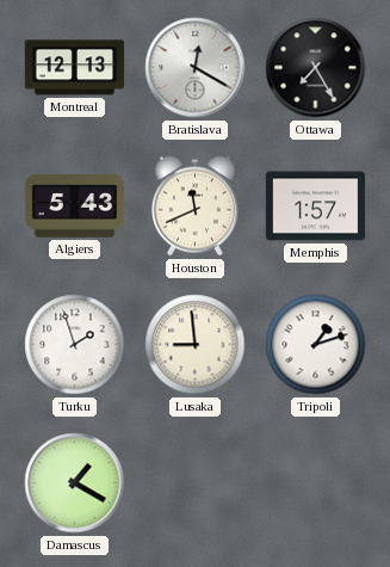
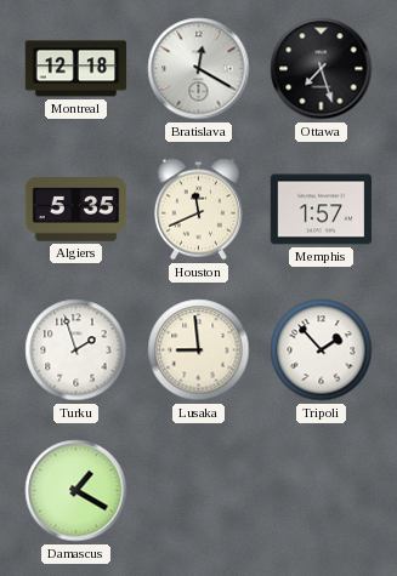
Montreal: 12:13 -> 12:18 (76, 69)
Ottawa: 7:25 -> 7:27 (322, 69)
Algiers: 5:43 -> 5:35 (76, 210)
Tripoli: 1:12 -> 1:53 (322, 350)
